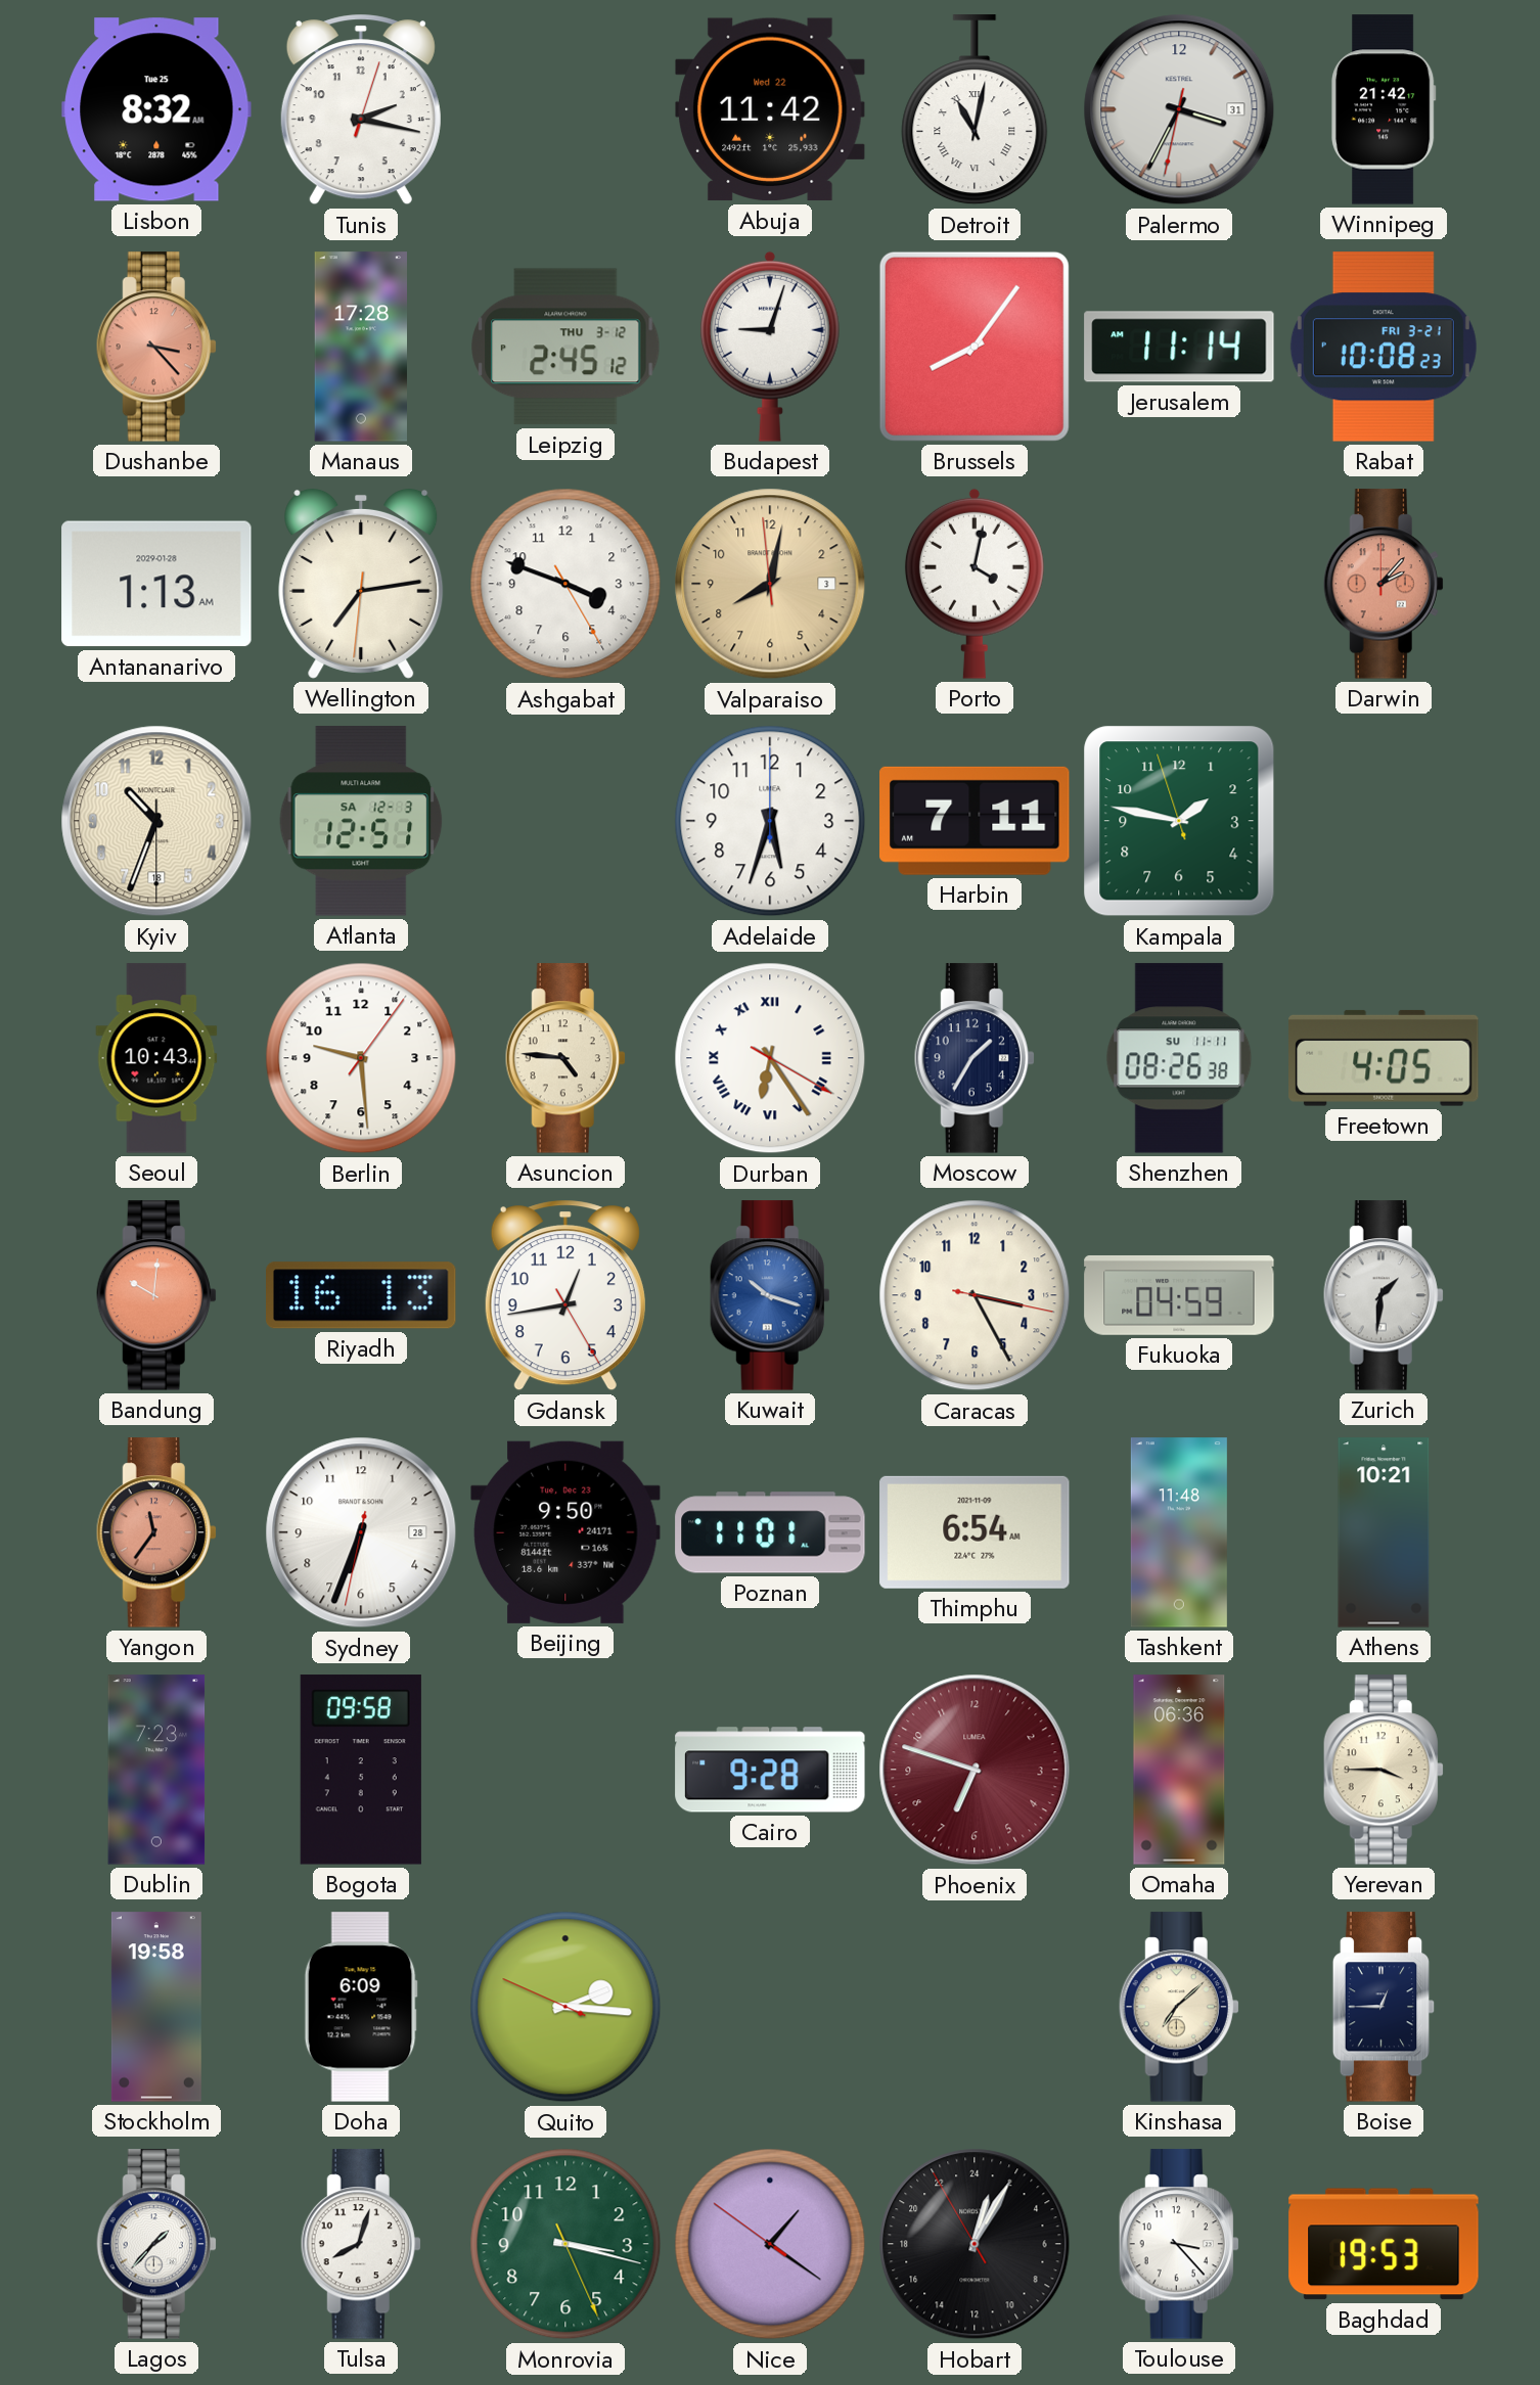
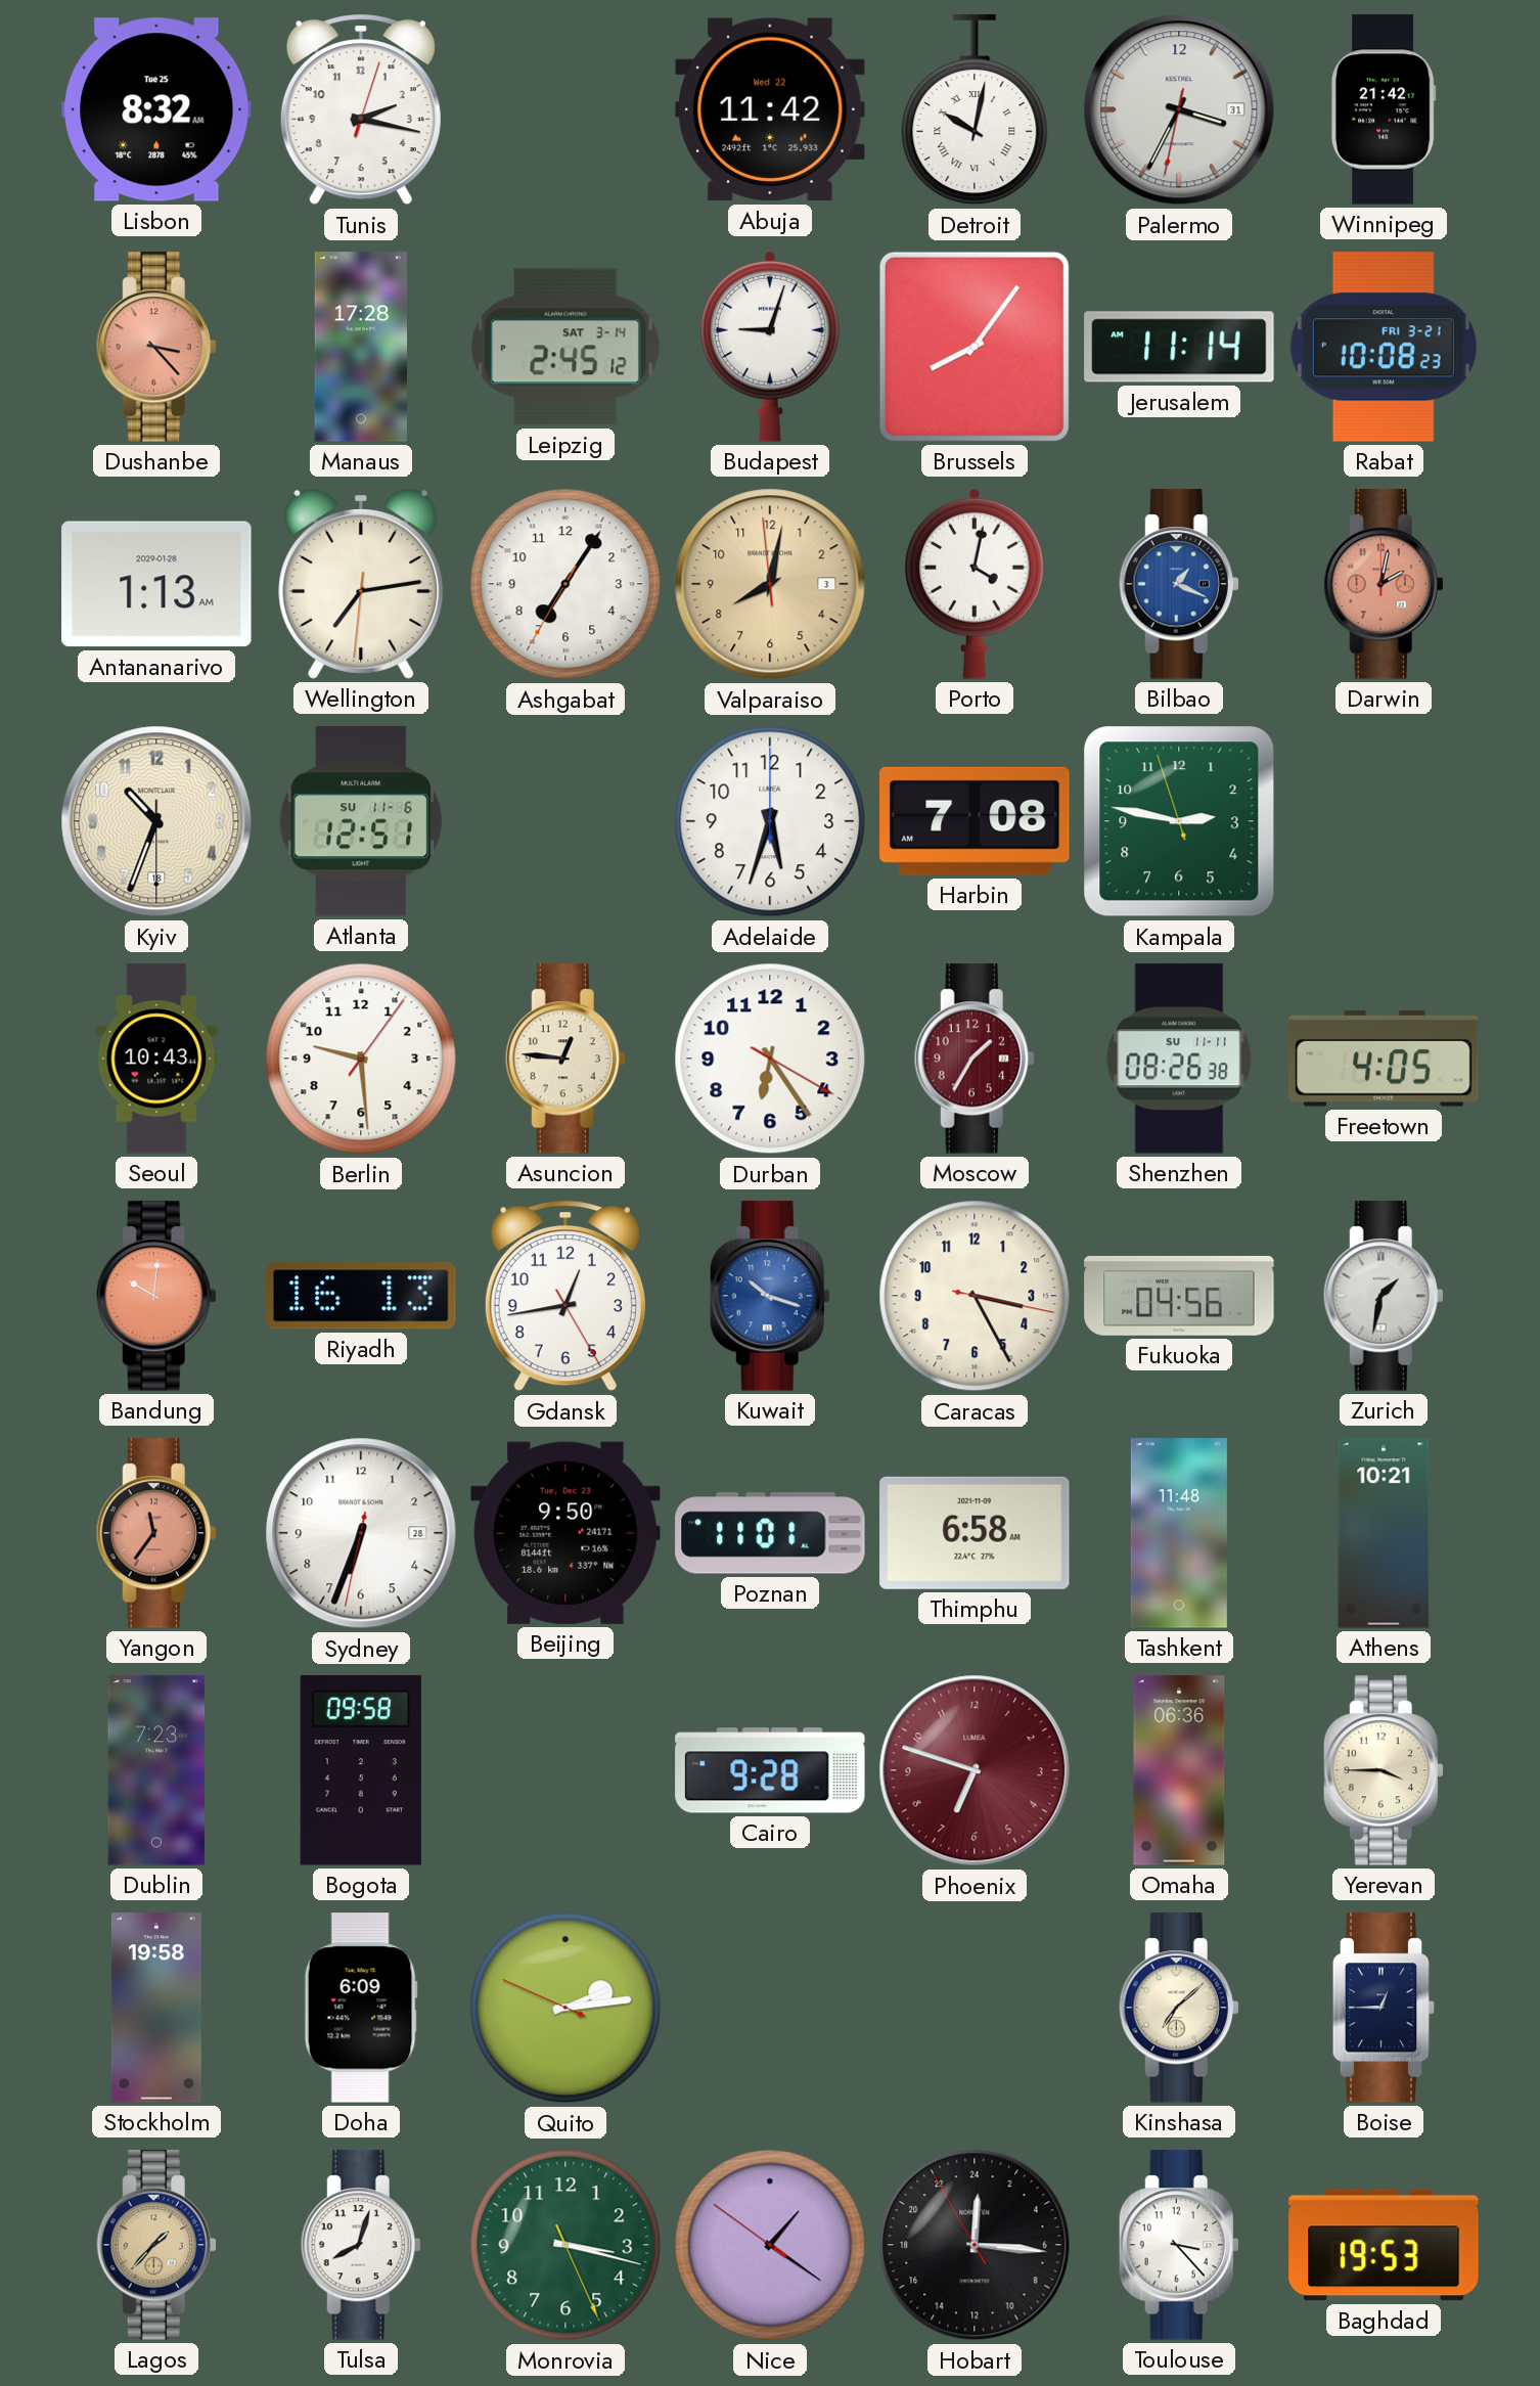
Detroit: 11:02 -> 10:02 (975, 110)
Leipzig date: THU 3-12 -> SAT 3-14 (565, 347)
Ashgabat: 3:48 -> 7:05 (565, 584)
Bilbao: none -> 1:19 (1179, 584)
Darwin: 2:07 -> 2:02 (1384, 584)
Atlanta date: SA 12-3 -> SU 11-6 (361, 821)
Harbin: 7:11 -> 7:08 (975, 821)
Kampala: 1:46 -> 2:46 (1179, 821)
Asuncion: 4:46 -> 12:46 (565, 1059)
Durban numerals: Roman -> Arabic (770, 1059)
Moscow dial: navy -> burgundy (975, 1059)
Fukuoka: 04:59 -> 04:56 (1179, 1296)
Zurich: 1:31 -> 1:32 (1384, 1296)
Thimphu: 6:54 -> 6:58 (975, 1533)
Quito: 2:15 -> 2:13 (565, 2008)
Lagos dial: white -> champagne (156, 2245)
Hobart: 1:04 -> 0:15 (975, 2245)
